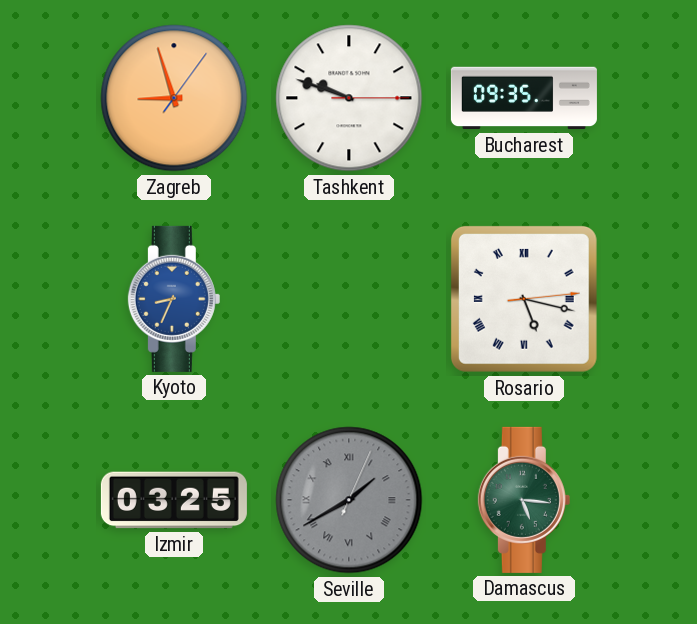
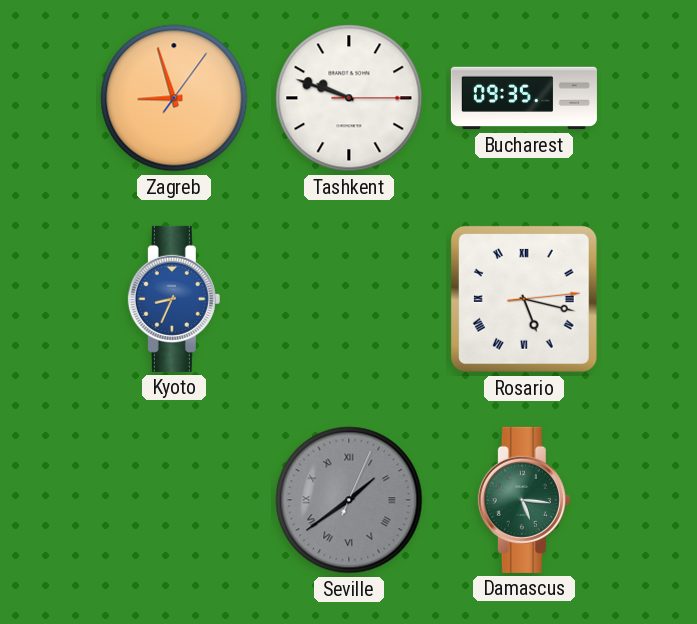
Izmir: 03:25 -> none (174, 500)
Seville: 1:40 -> 1:39 (349, 500)
